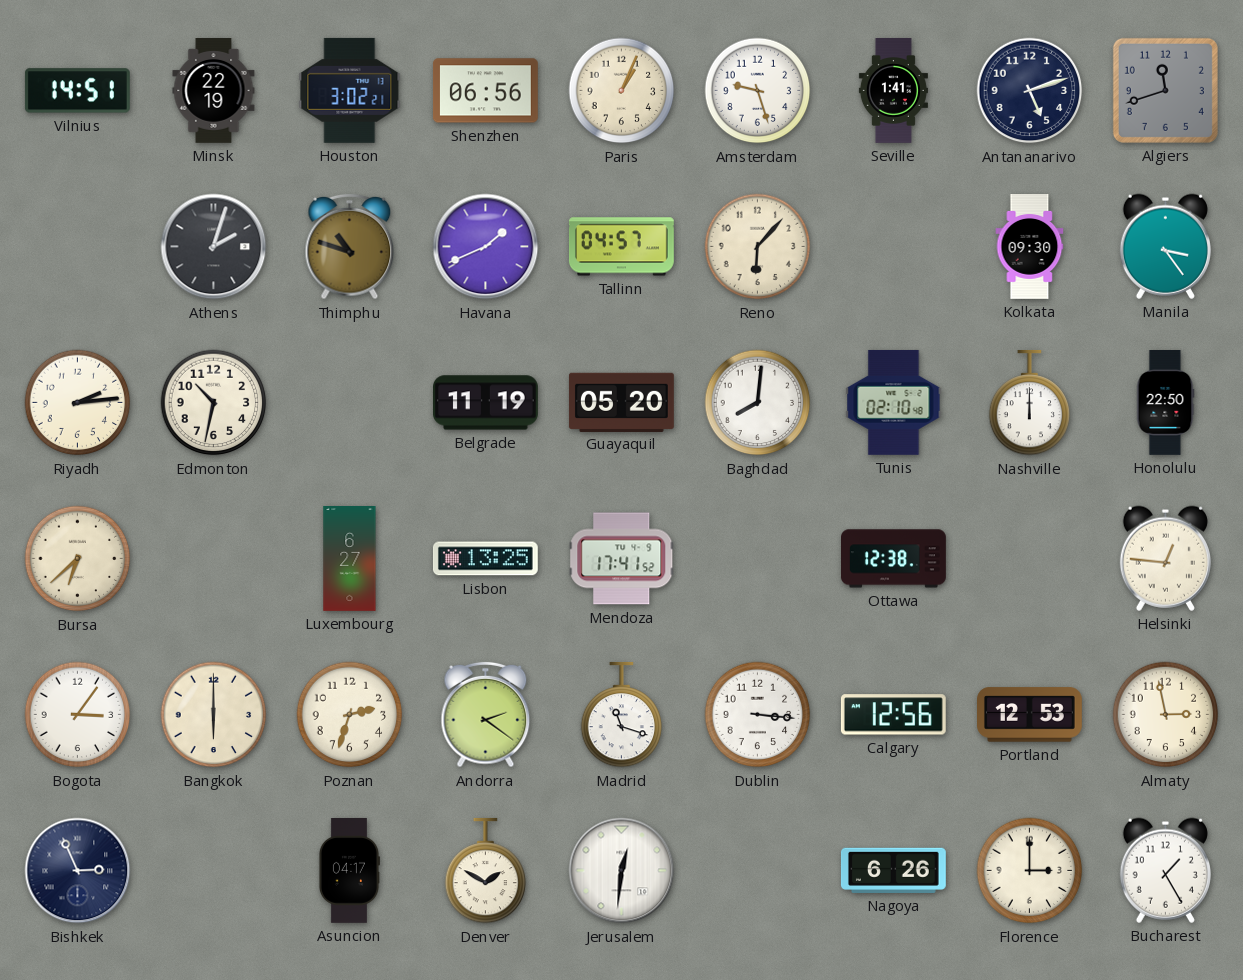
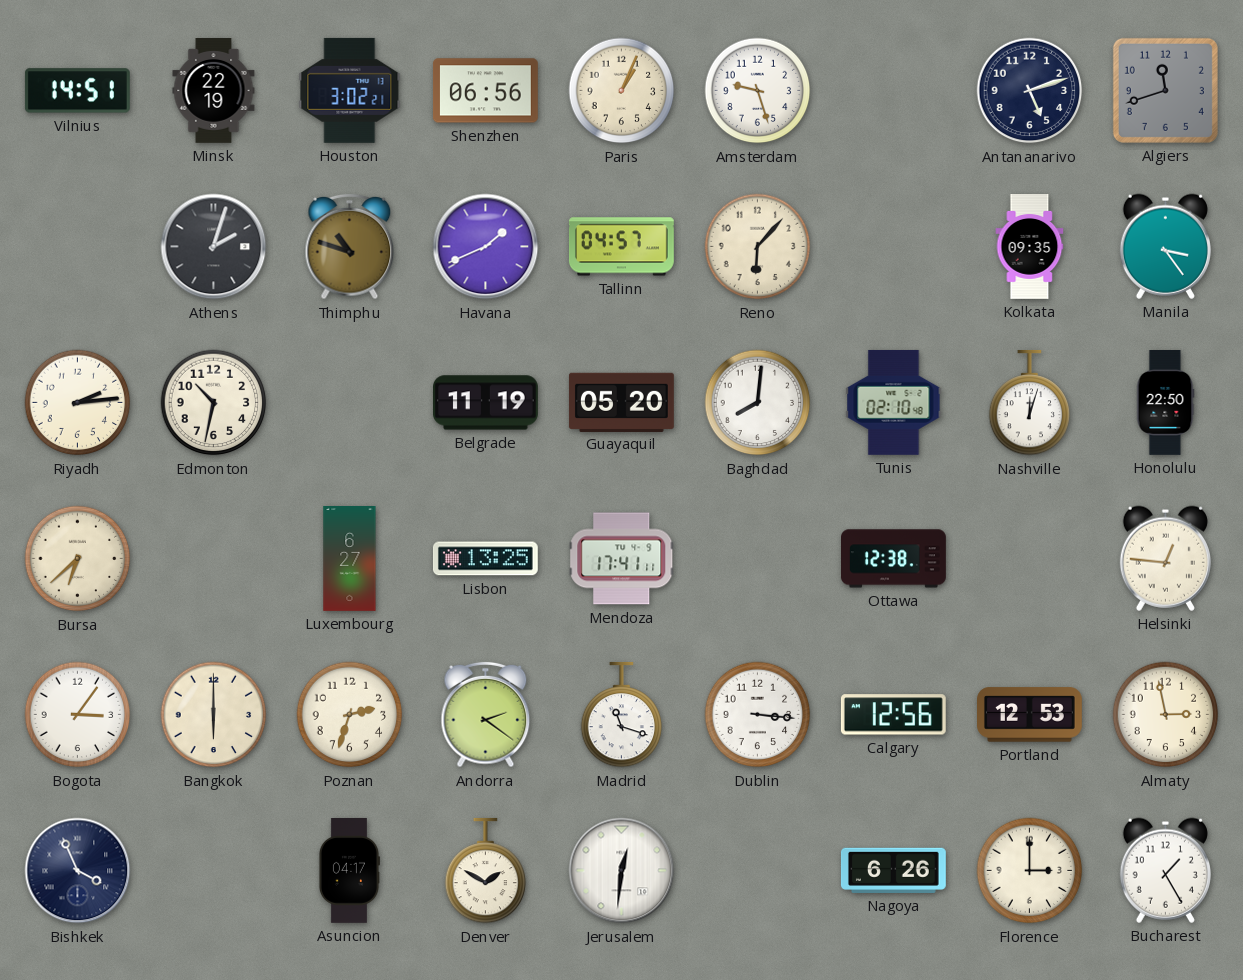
Seville: 1:41 -> none (893, 91)
Kolkata: 09:30 -> 09:35 (1030, 247)
Nashville: 12:00 -> 12:03 (1030, 403)
Mendoza: 17:41:52 -> 17:41:11 (622, 559)
Bishkek: 2:56 -> 3:56 (78, 871)
